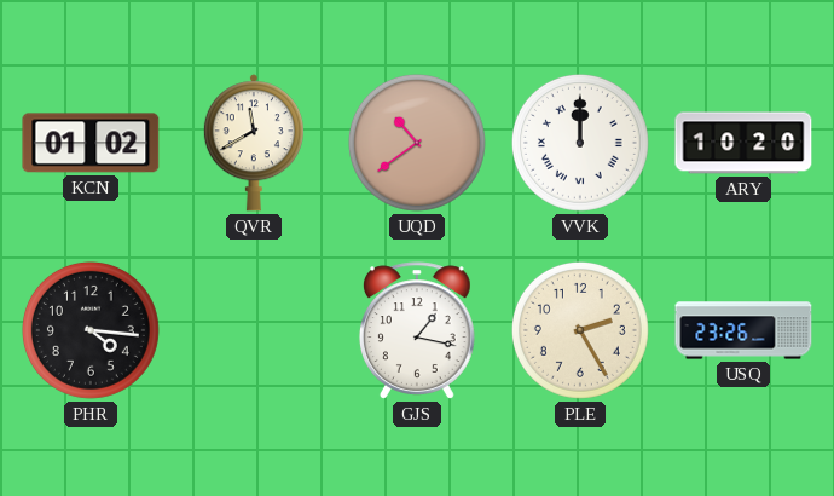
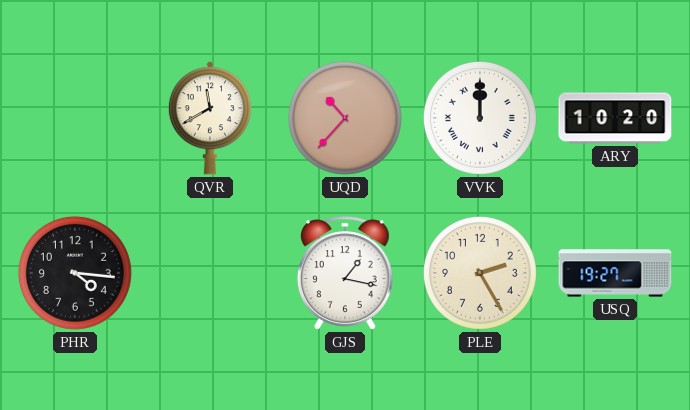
KCN: 01:02 -> none (91, 143)
UQD: 10:39 -> 10:37 (345, 118)
USQ: 23:26 -> 19:27 (615, 273)
